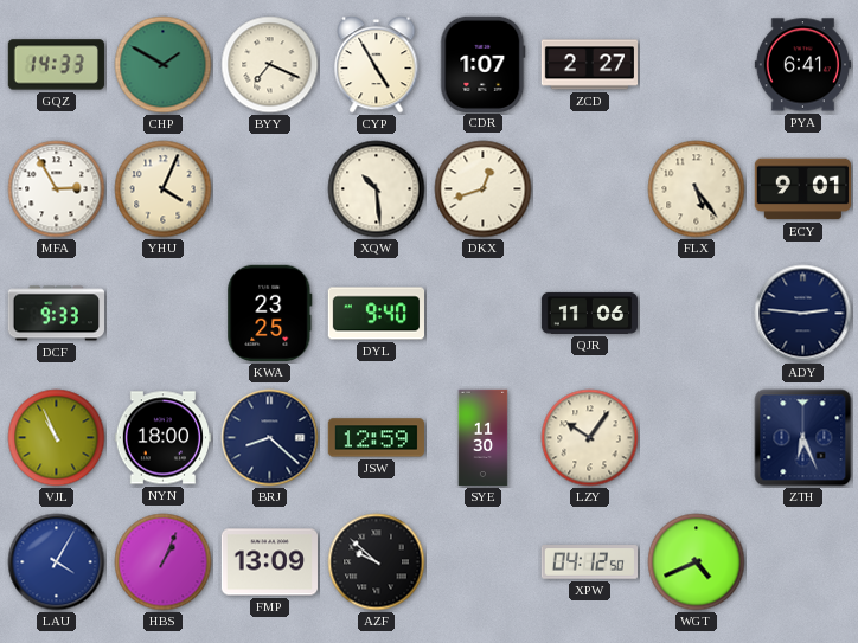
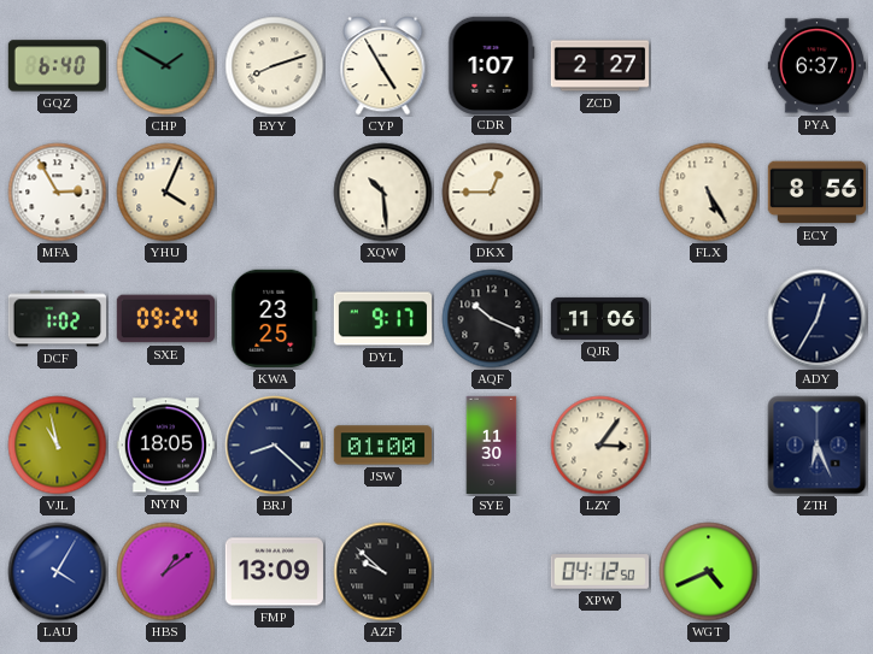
GQZ: 14:33 -> 6:40 (57, 66)
BYY: 7:19 -> 8:12 (275, 66)
PYA: 6:41 -> 6:37 (816, 66)
DKX: 12:42 -> 12:45 (492, 193)
FLX: 5:24 -> 5:25 (709, 193)
ECY: 9:01 -> 8:56 (816, 193)
DCF: 9:33 -> 1:02 (57, 319)
SXE: none -> 09:24 (165, 319)
DYL: 9:40 -> 9:17 (382, 319)
AQF: none -> 10:19 (492, 319)
ADY: 2:46 -> 12:35 (818, 319)
VJL: 10:56 -> 10:58 (58, 446)
NYN: 18:00 -> 18:05 (165, 446)
JSW: 12:59 -> 01:00 (382, 446)
LZY: 10:06 -> 3:06 (600, 446)
HBS: 1:04 -> 1:09 (166, 572)
